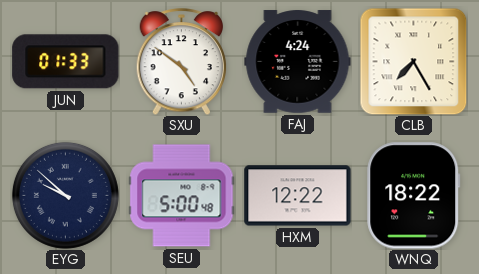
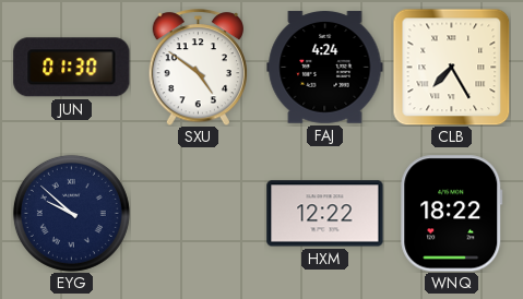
JUN: 01:33 -> 01:30 (72, 68)
SEU: 5:00 -> none (182, 196)
